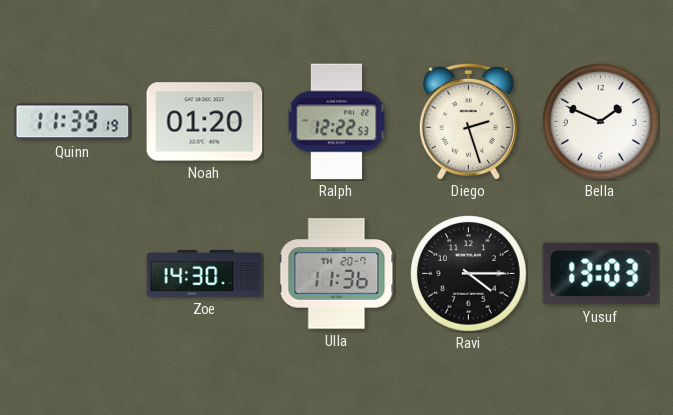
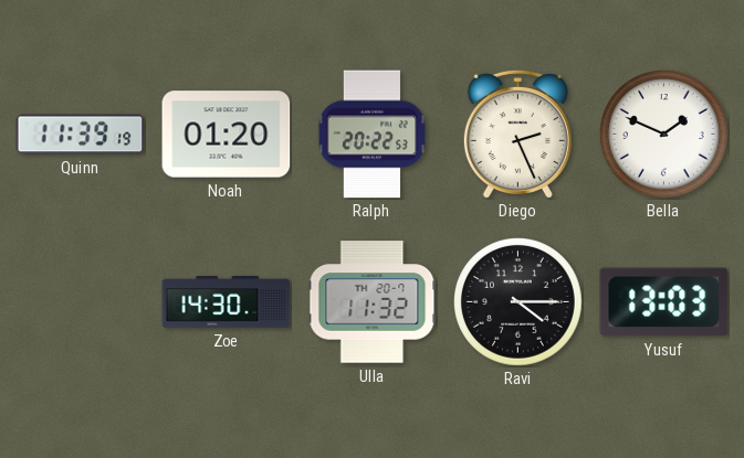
Ralph: 12:22 -> 20:22 (373, 135)
Diego: 2:27 -> 2:26 (517, 134)
Ulla: 11:36 -> 11:32 (373, 302)
